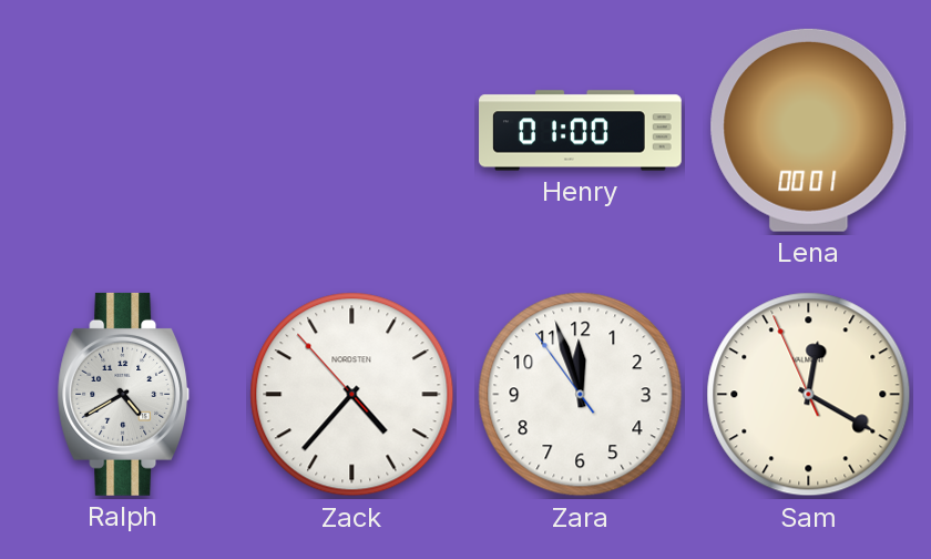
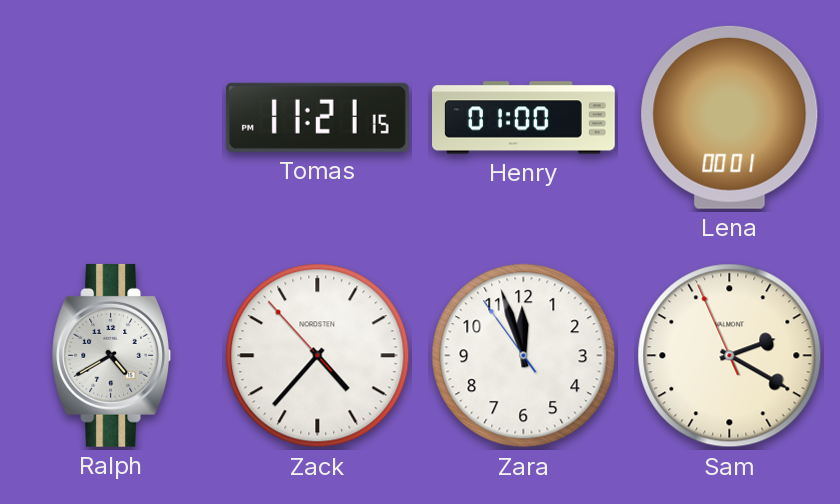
Tomas: none -> 11:21 (317, 117)
Sam: 12:19 -> 2:19 (730, 356)
